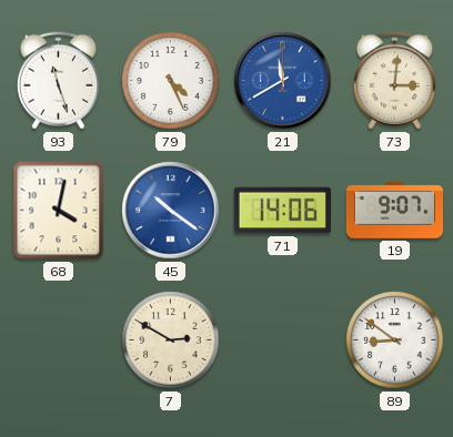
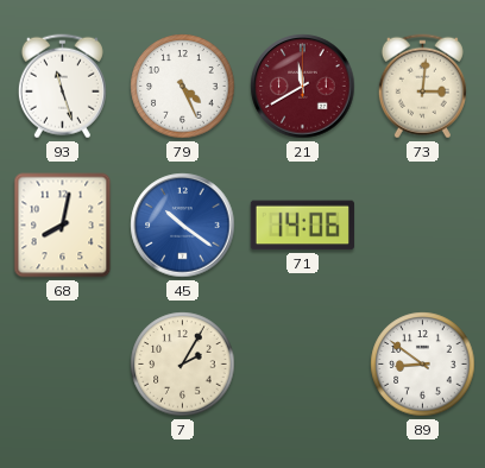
21 dial: blue -> burgundy (303, 87)
68: 4:02 -> 8:02 (63, 226)
19: 9:07 -> none (394, 211)
7: 2:50 -> 2:05 (183, 365)
